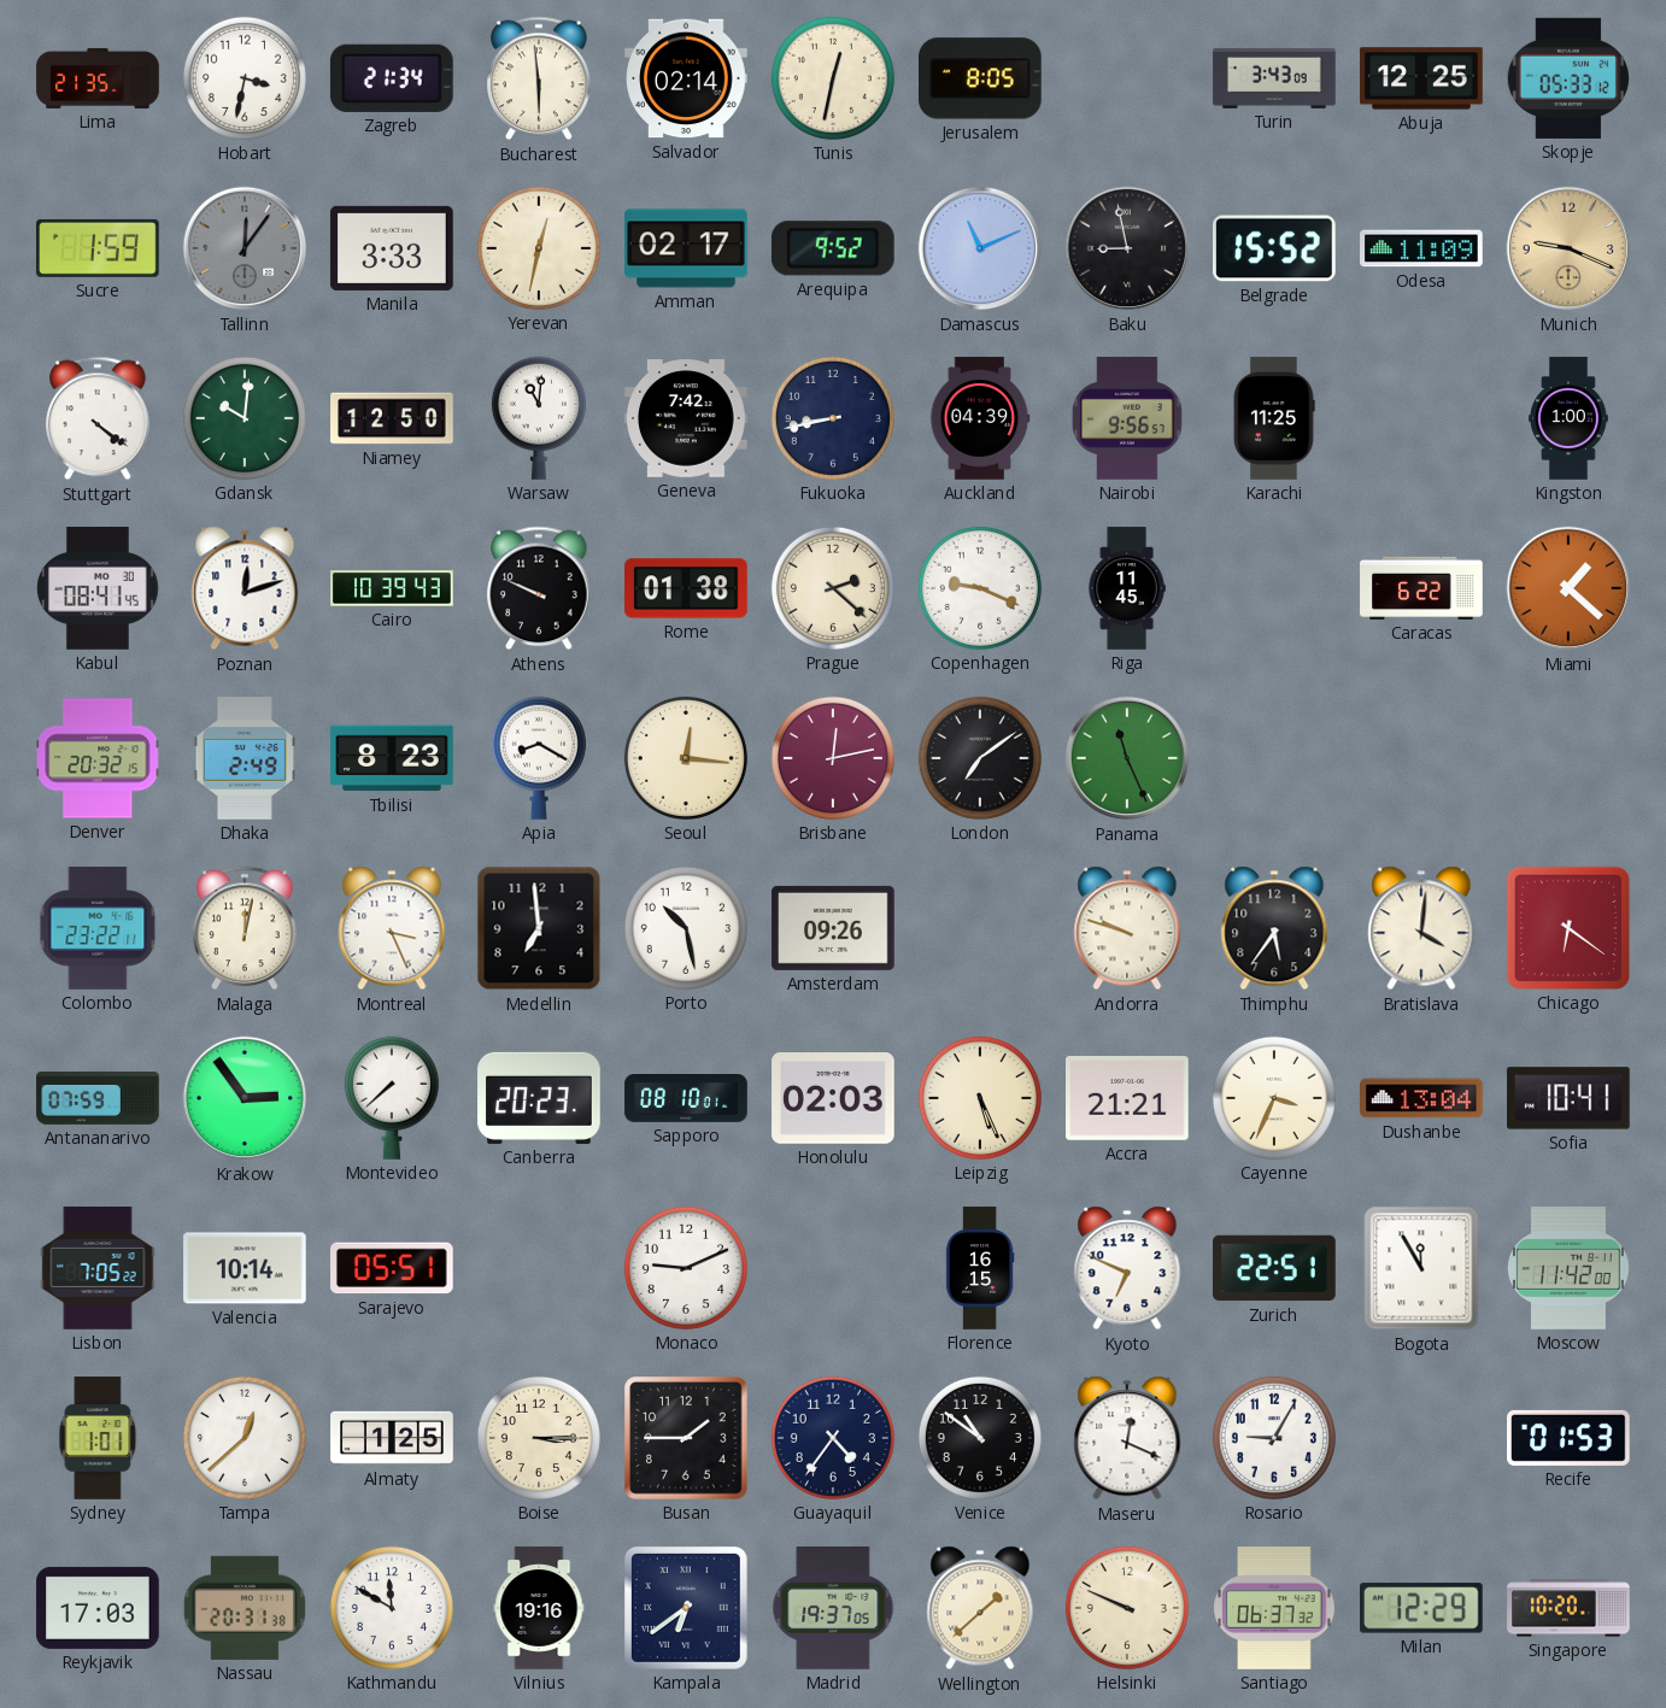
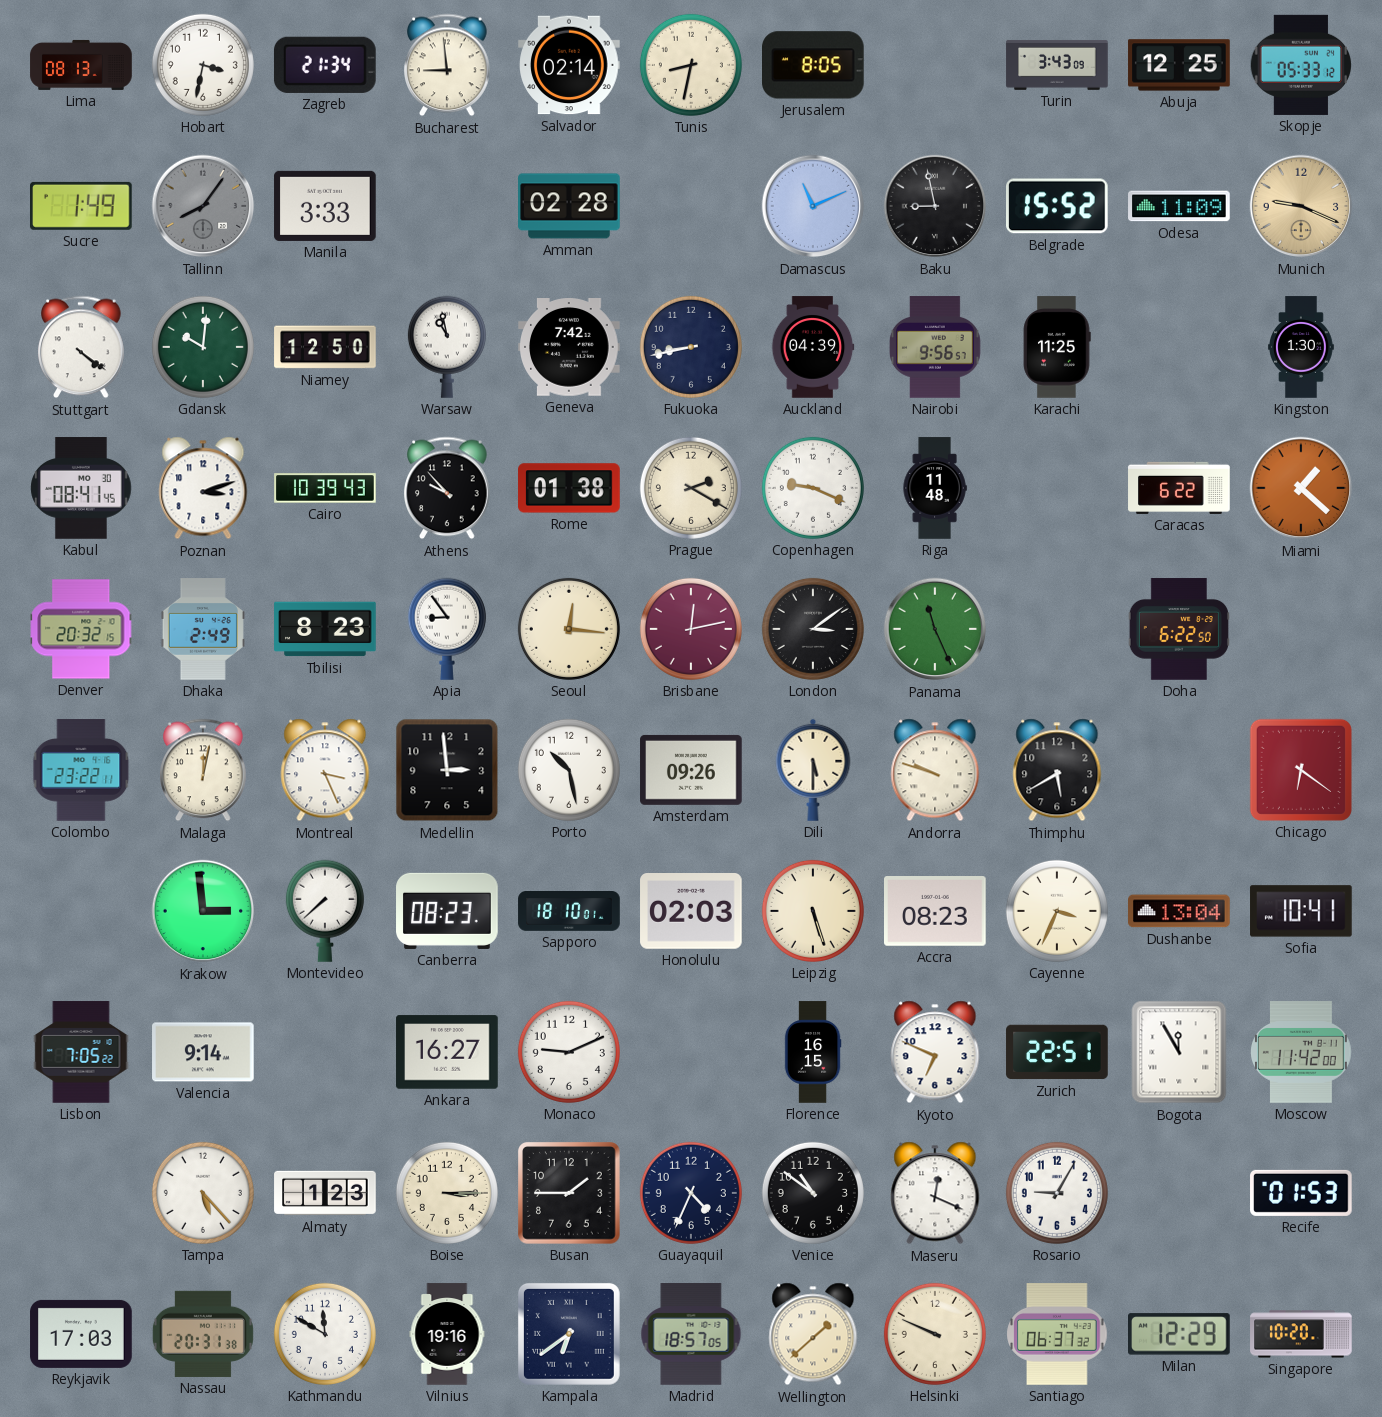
Lima: 21:35 -> 08:13 (81, 65)
Bucharest: 5:59 -> 8:59 (447, 65)
Tunis: 12:32 -> 8:32 (691, 65)
Sucre: 1:59 -> 1:49 (82, 206)
Tallinn: 12:06 -> 8:06 (203, 206)
Yerevan: 12:32 -> none (539, 248)
Amman: 02:17 -> 02:28 (569, 206)
Arequipa: 9:52 -> none (833, 248)
Warsaw: 11:01 -> 10:58 (447, 347)
Kingston: 1:00 -> 1:30 (1302, 347)
Poznan: 12:12 -> 3:12 (203, 488)
Athens: 9:49 -> 9:53 (447, 488)
Prague: 2:22 -> 2:20 (691, 488)
Riga: 11:45 -> 11:48 (935, 488)
Apia: 8:20 -> 8:54 (447, 629)
London: 7:09 -> 3:09 (813, 629)
Doha: none -> 6:22 (1179, 629)
Medellin: 6:59 -> 2:59 (447, 770)
Dili: none -> 5:30 (813, 770)
Thimphu: 5:36 -> 5:40 (1057, 770)
Bratislava: 4:01 -> none (1421, 928)
Antananarivo: 07:59 -> none (98, 1099)
Krakow: 2:54 -> 2:59 (203, 911)
Canberra: 20:23 -> 08:23 (447, 911)
Sapporo: 08:10 -> 18:10 (569, 912)
Leipzig: 5:26 -> 5:27 (813, 911)
Accra: 21:21 -> 08:23 (936, 912)
Valencia: 10:14 -> 9:14 (203, 1052)
Sarajevo: 05:51 -> none (393, 1268)
Ankara: none -> 16:27 (447, 1052)
Sydney: 1:01 -> none (98, 1438)
Tampa: 12:38 -> 5:23 (203, 1193)
Almaty: 1:25 -> 1:23 (325, 1193)
Guayaquil: 4:36 -> 4:34 (691, 1193)
Madrid: 19:37 -> 18:57 (691, 1334)
